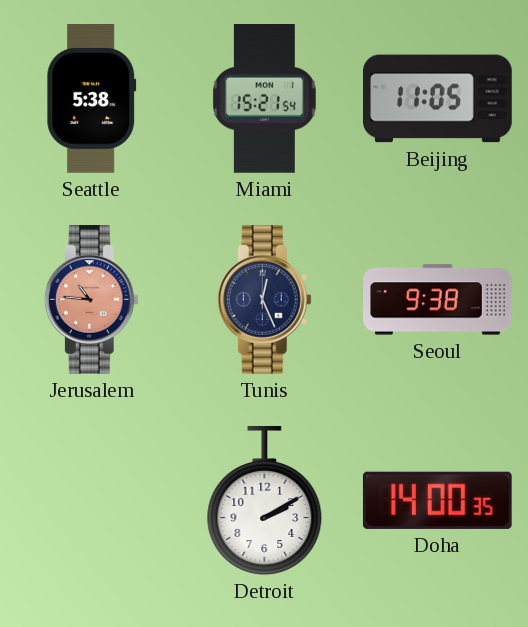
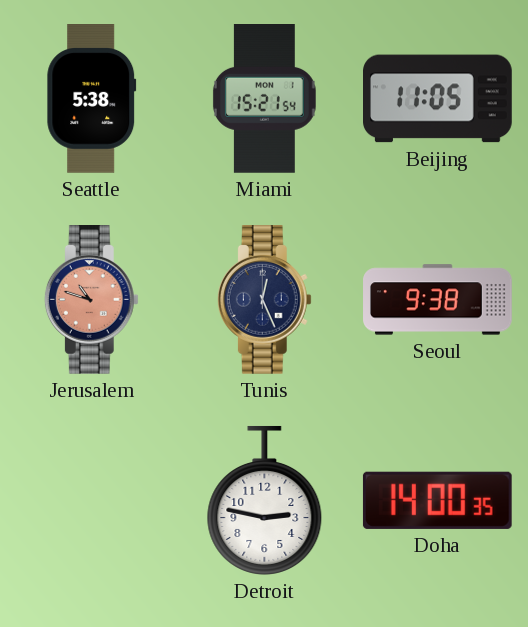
Jerusalem: 10:46 -> 10:48 (91, 300)
Detroit: 2:10 -> 2:47 (265, 500)
